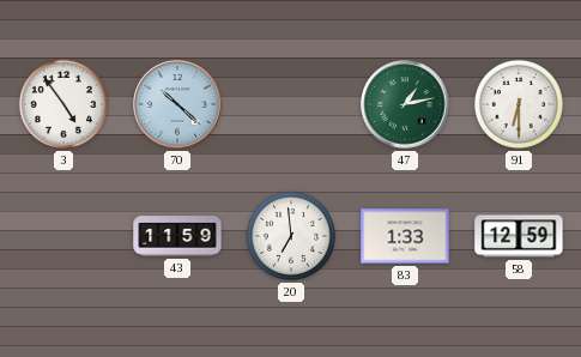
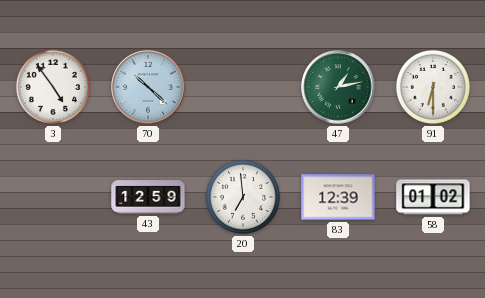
43: 11:59 -> 12:59 (148, 197)
83: 1:33 -> 12:39 (338, 197)
58: 12:59 -> 01:02 (433, 197)
